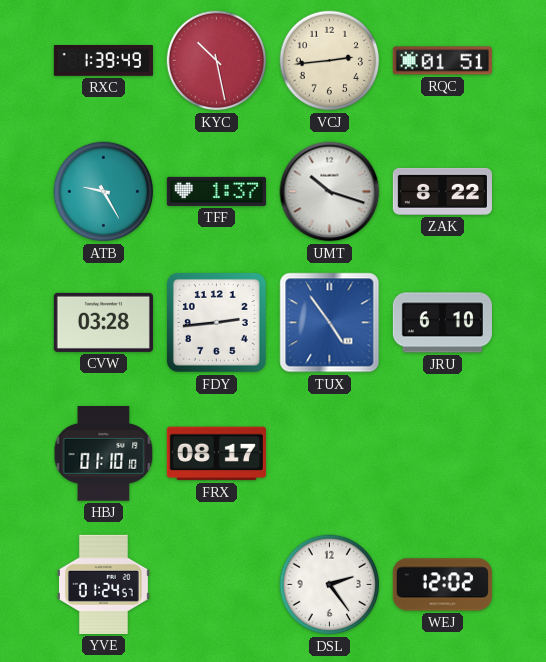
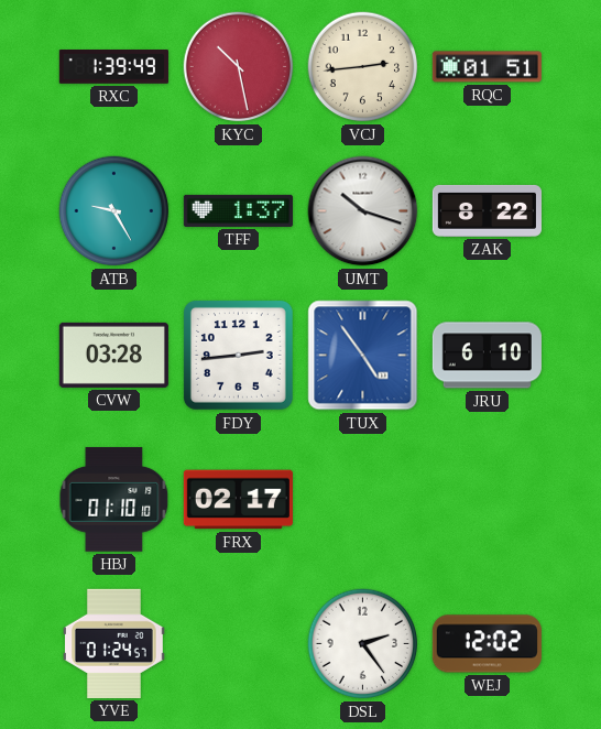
FRX: 08:17 -> 02:17 (238, 500)
